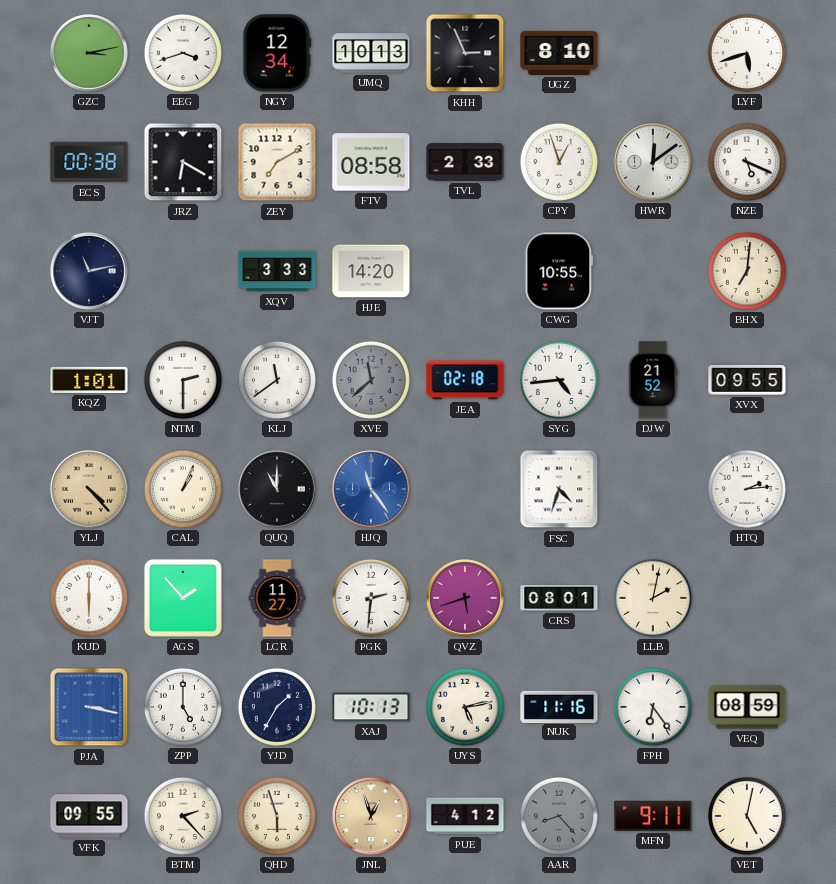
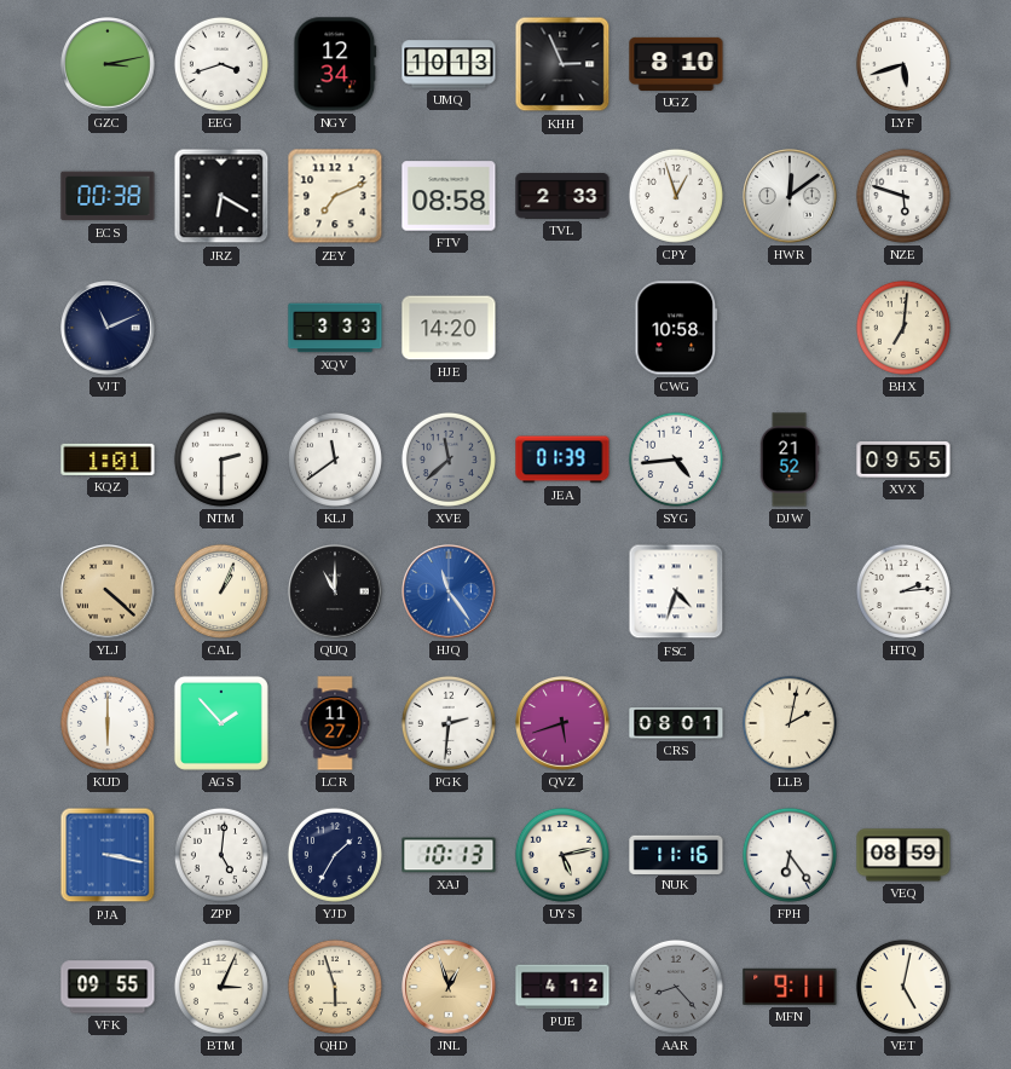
ZEY: 7:10 -> 7:11 (335, 196)
NZE: 5:19 -> 5:48 (903, 196)
VJT: 11:13 -> 11:11 (108, 328)
CWG: 10:55 -> 10:58 (676, 328)
JEA: 02:18 -> 01:39 (562, 460)
YLJ: 4:23 -> 4:22 (108, 591)
ZPP: 5:00 -> 5:01 (221, 855)
BTM: 2:23 -> 3:04 (221, 987)
